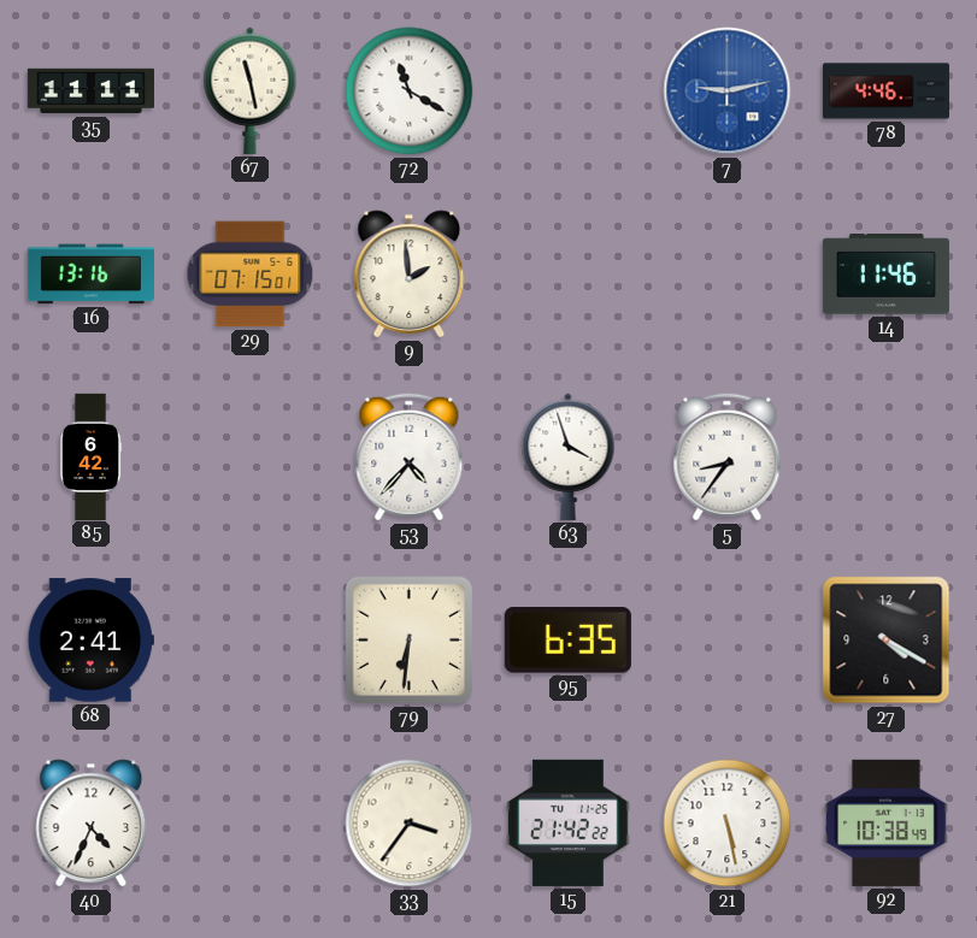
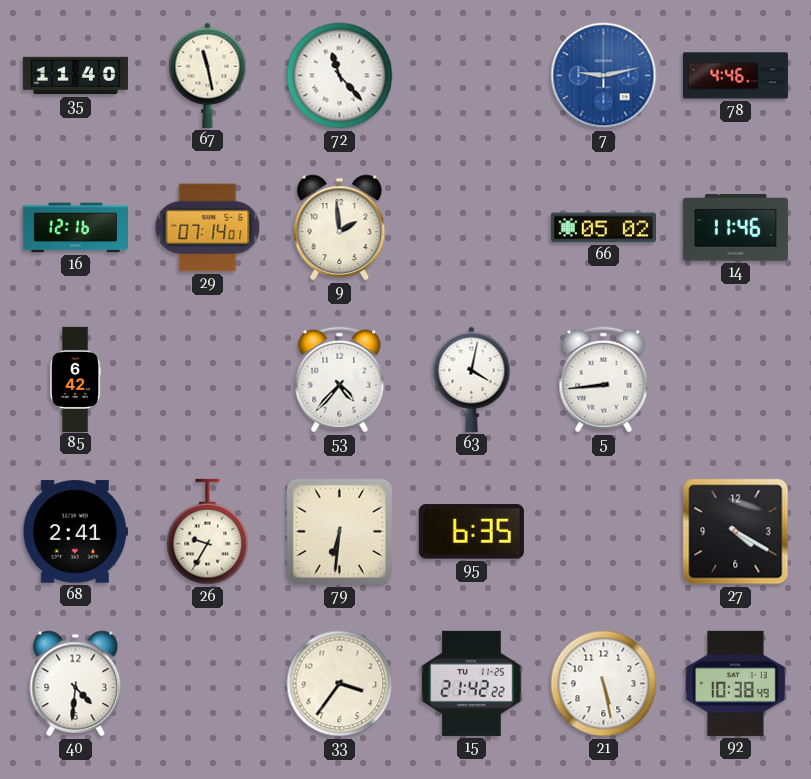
35: 11:11 -> 11:40 (75, 76)
72: 11:20 -> 11:23 (340, 76)
16: 13:16 -> 12:16 (75, 228)
29: 07:15 -> 07:14 (208, 228)
66: none -> 05:02 (603, 228)
63: 3:57 -> 4:02 (472, 379)
5: 8:36 -> 8:44 (604, 380)
26: none -> 9:35 (208, 532)
40: 4:34 -> 4:31 (76, 684)
